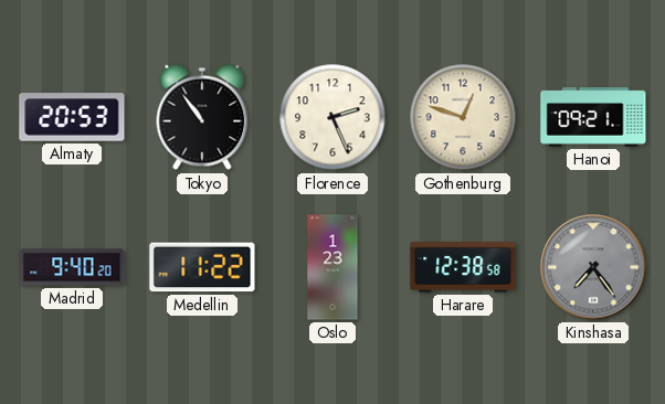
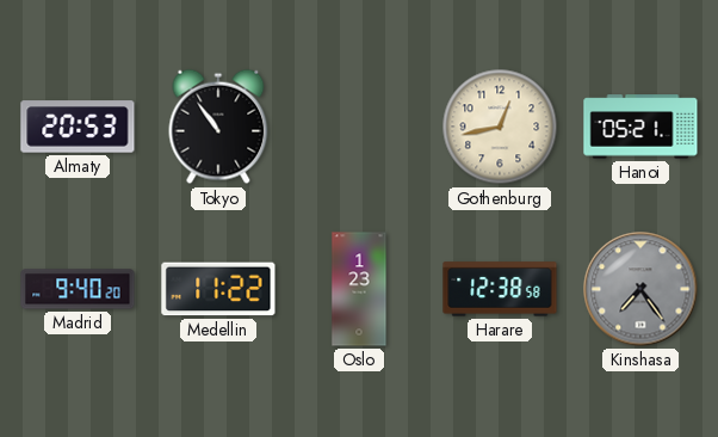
Florence: 2:26 -> none (332, 117)
Gothenburg: 12:48 -> 12:43 (500, 127)
Hanoi: 09:21 -> 05:21 (640, 127)
